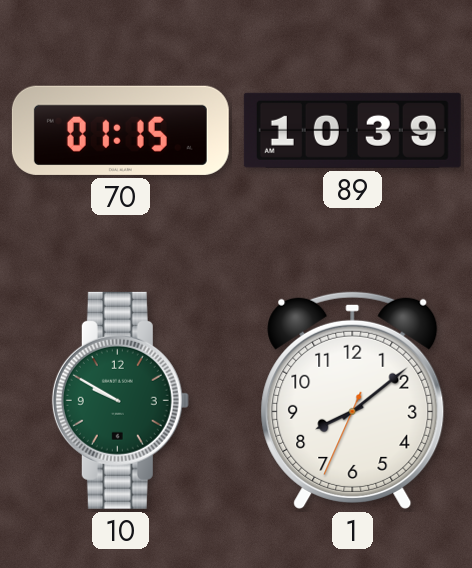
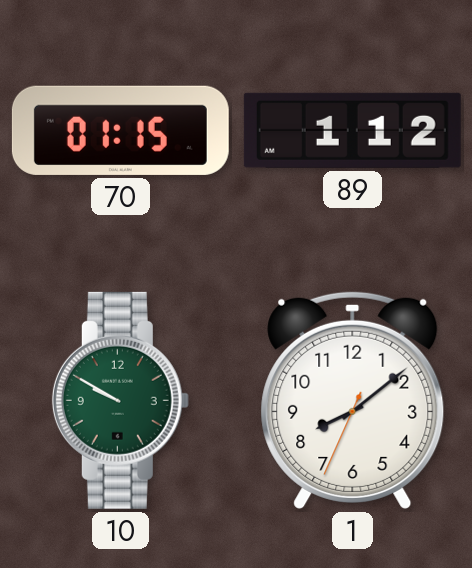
89: 10:39 -> 1:12 (352, 130)
